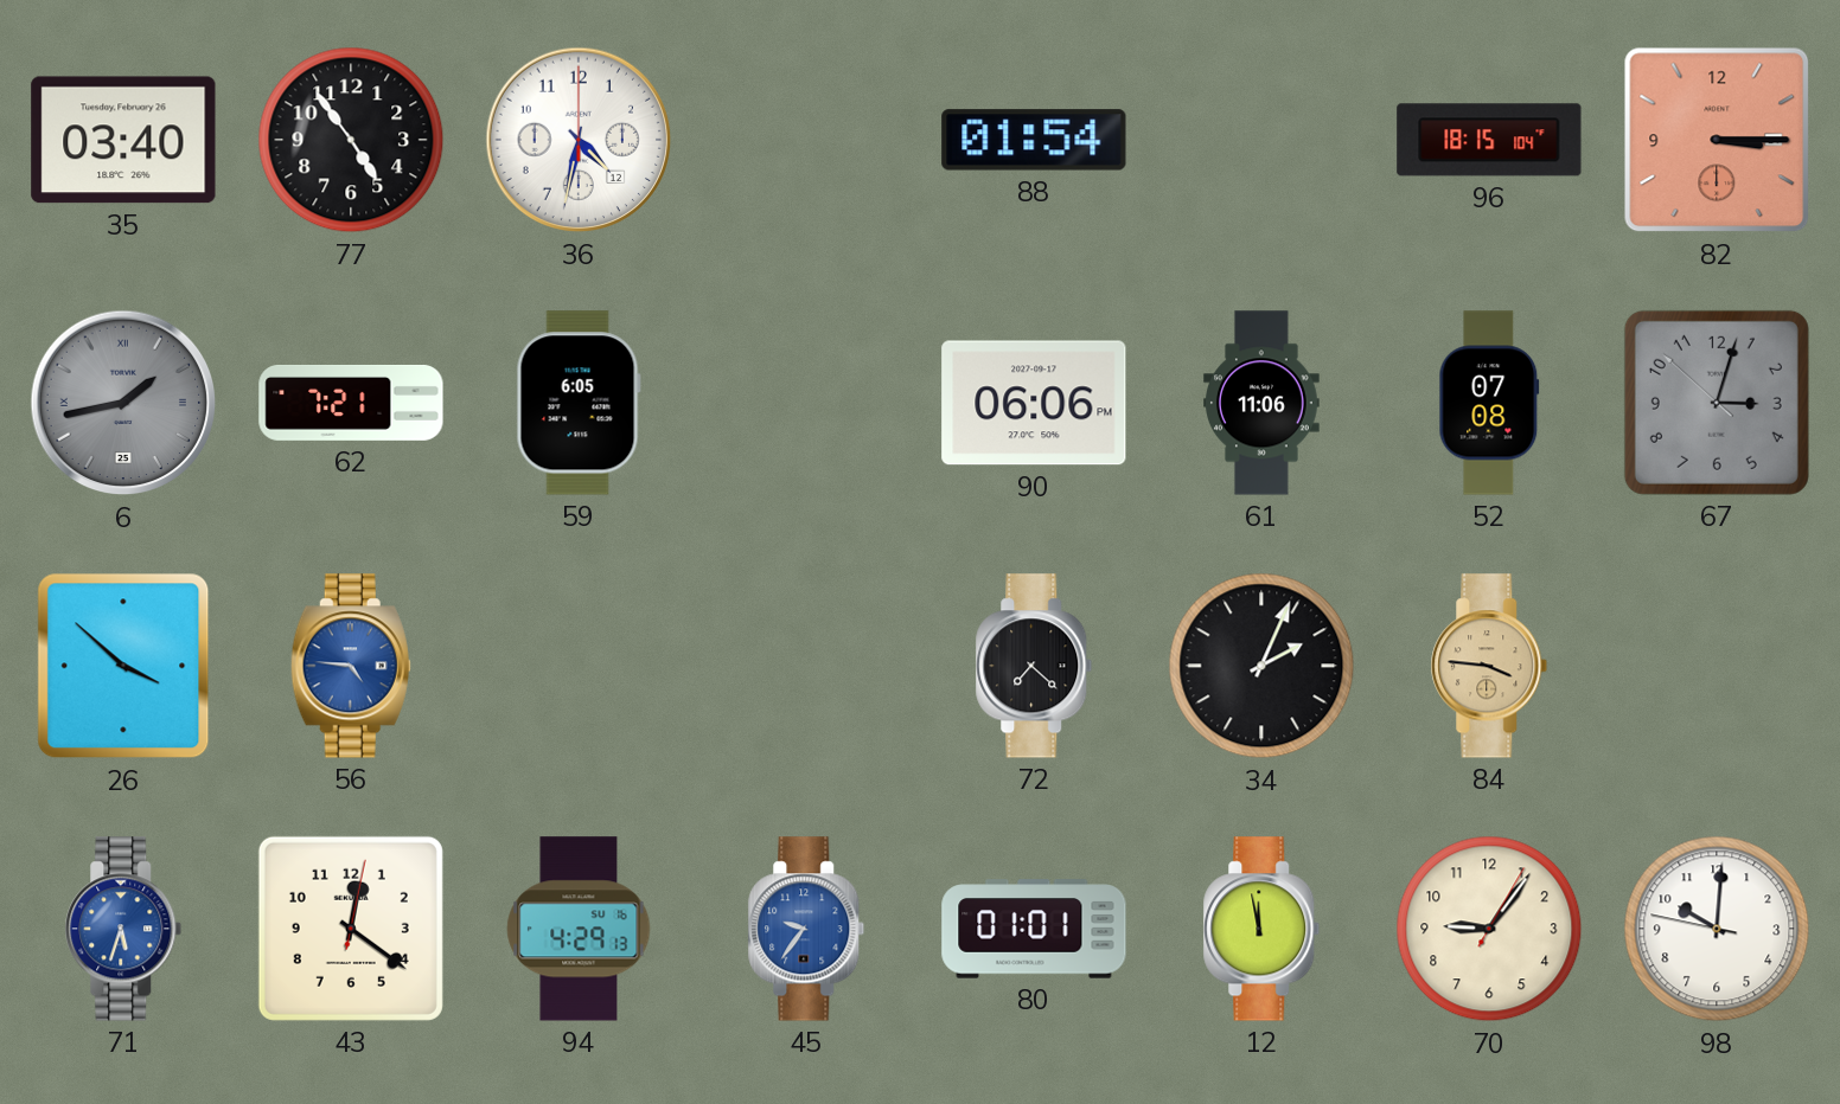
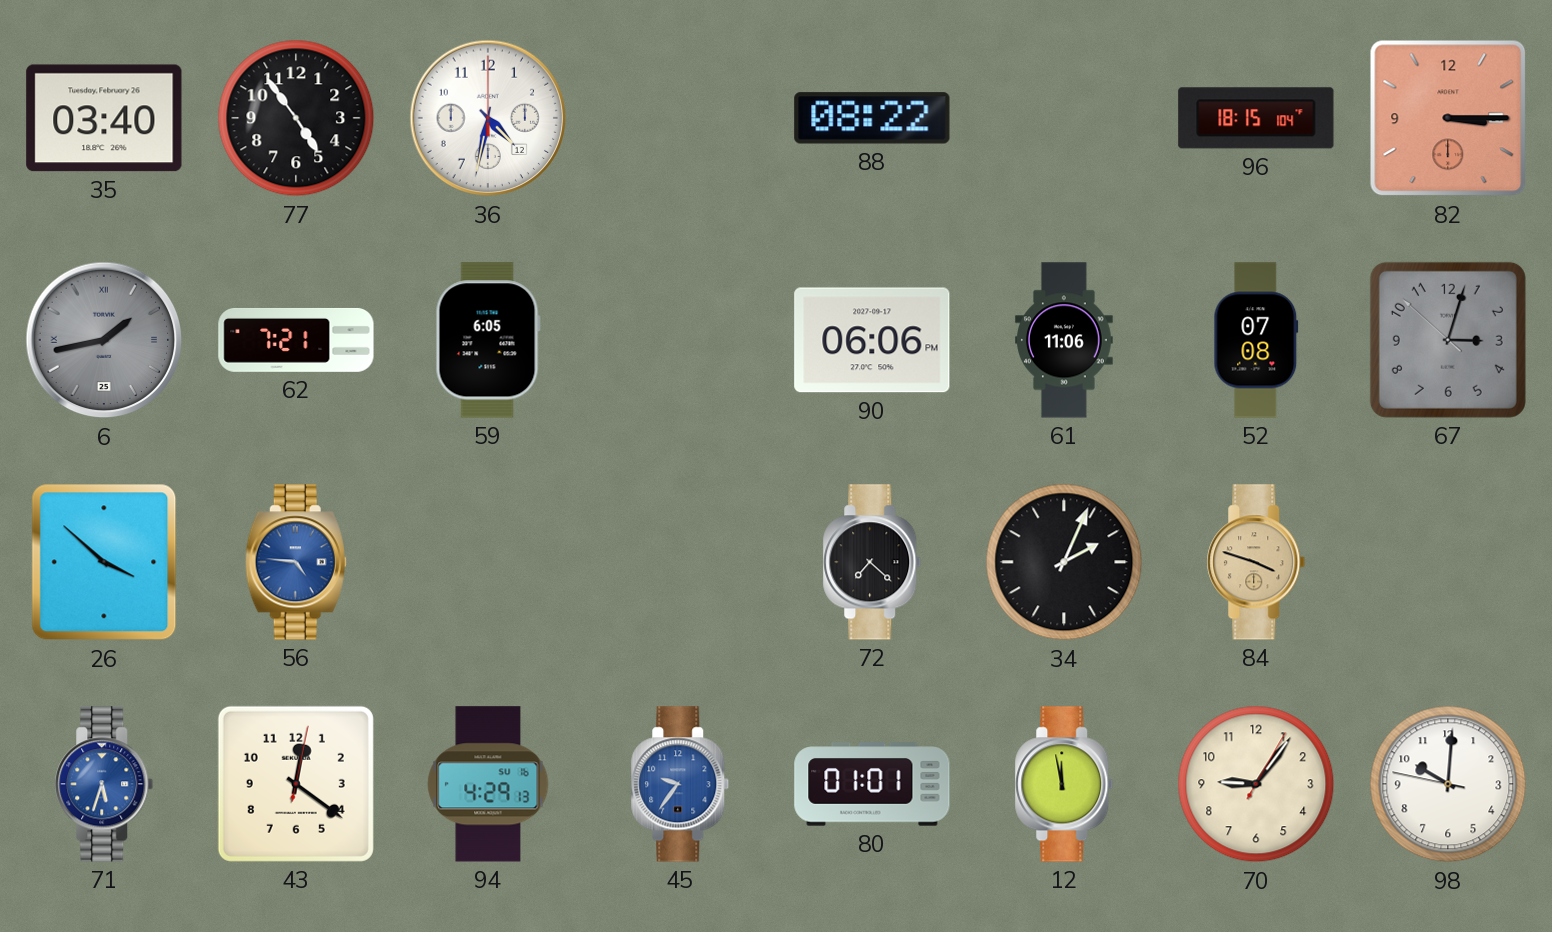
88: 01:54 -> 08:22 (872, 118)
84: 3:46 -> 3:48 (1256, 562)
